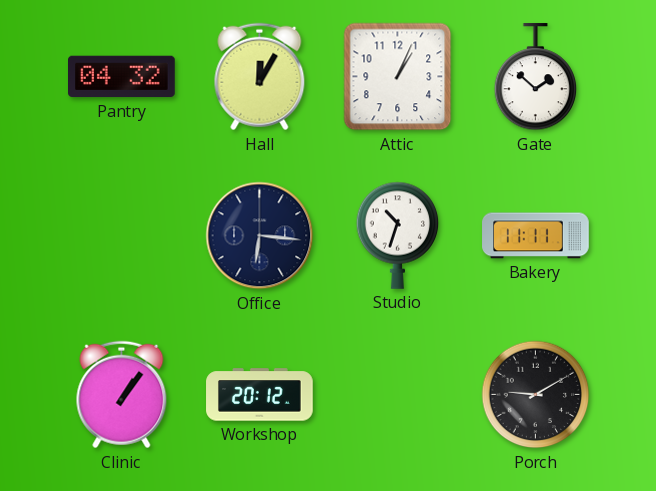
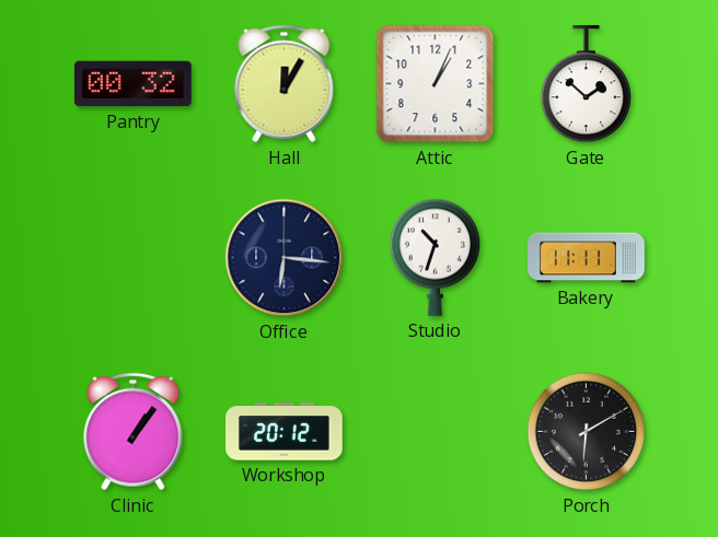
Pantry: 04:32 -> 00:32 (134, 84)
Porch: 9:10 -> 6:10 (587, 432)
